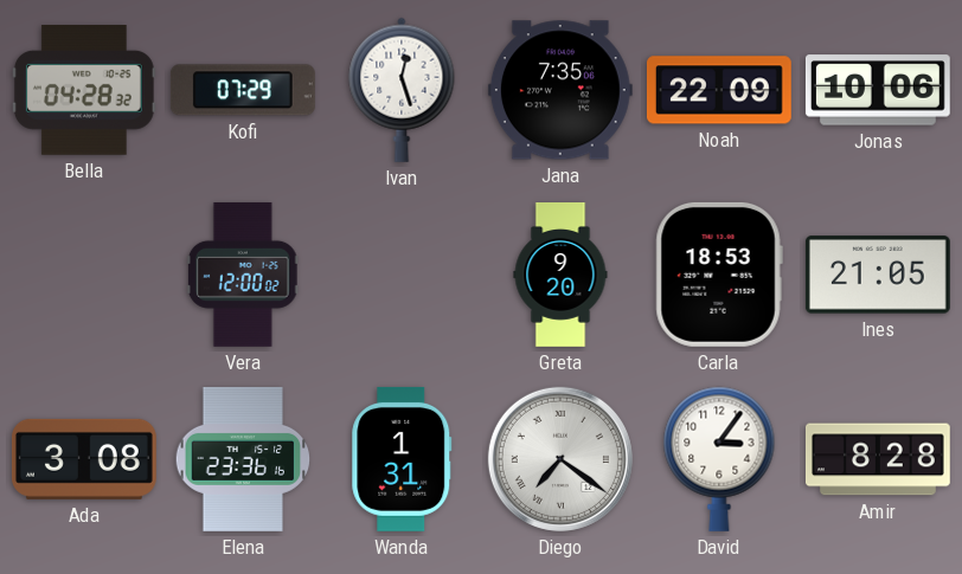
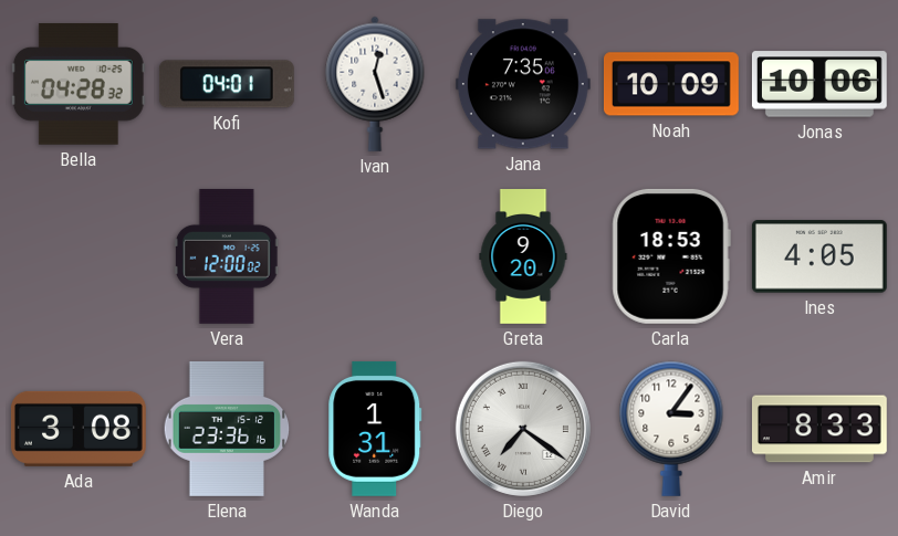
Kofi: 07:29 -> 04:01 (227, 84)
Noah: 22:09 -> 10:09 (671, 84)
Ines: 21:05 -> 4:05 (819, 256)
Amir: 8:28 -> 8:33 (819, 429)
